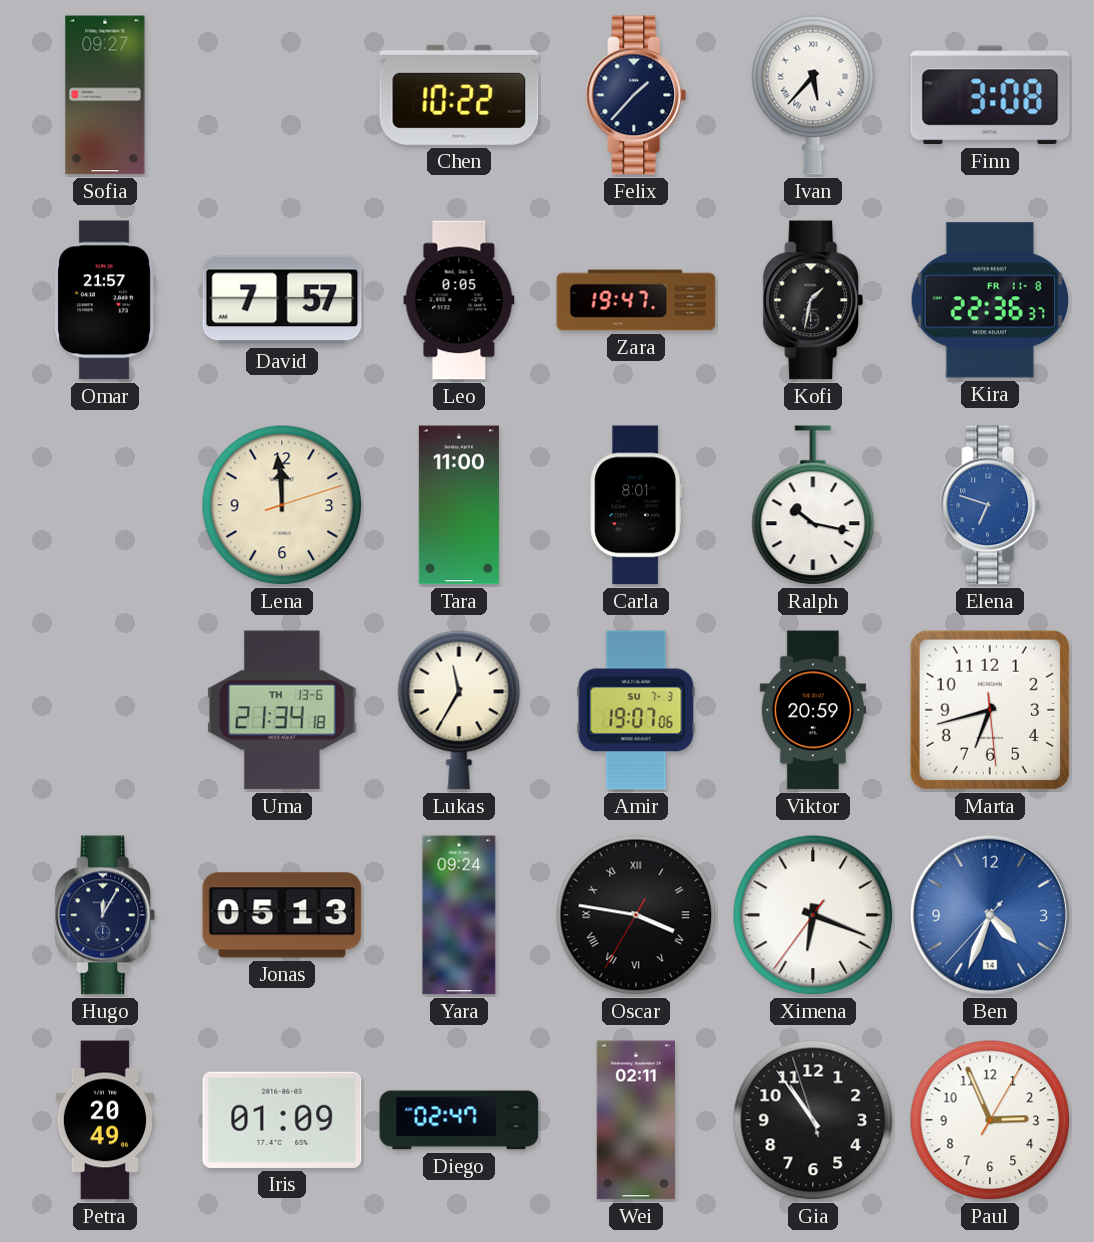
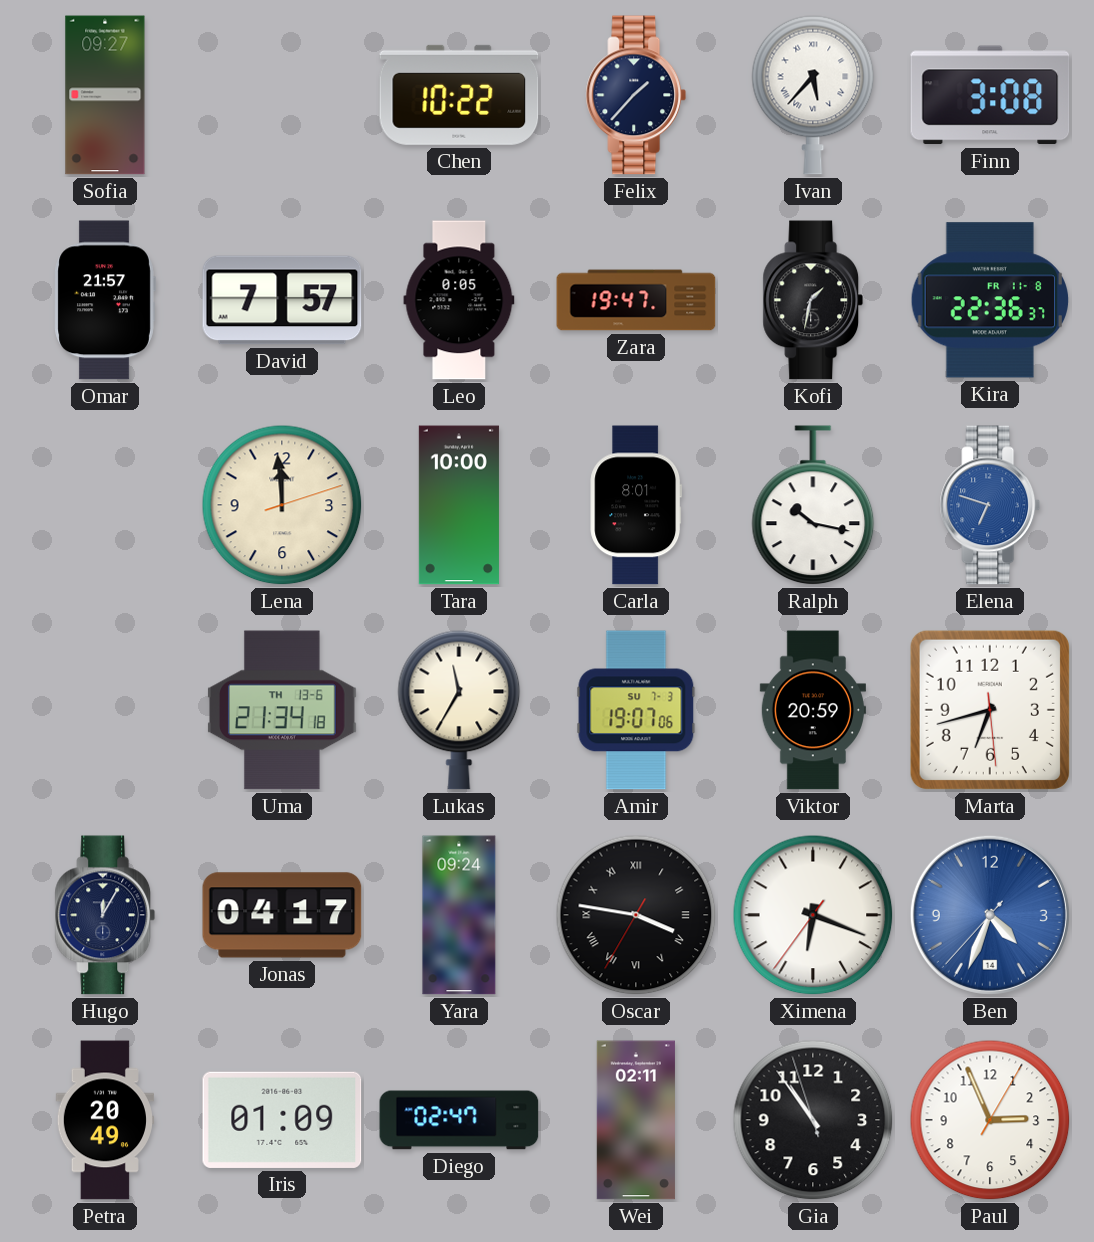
Tara: 11:00 -> 10:00 (459, 505)
Jonas: 05:13 -> 04:17 (282, 915)
